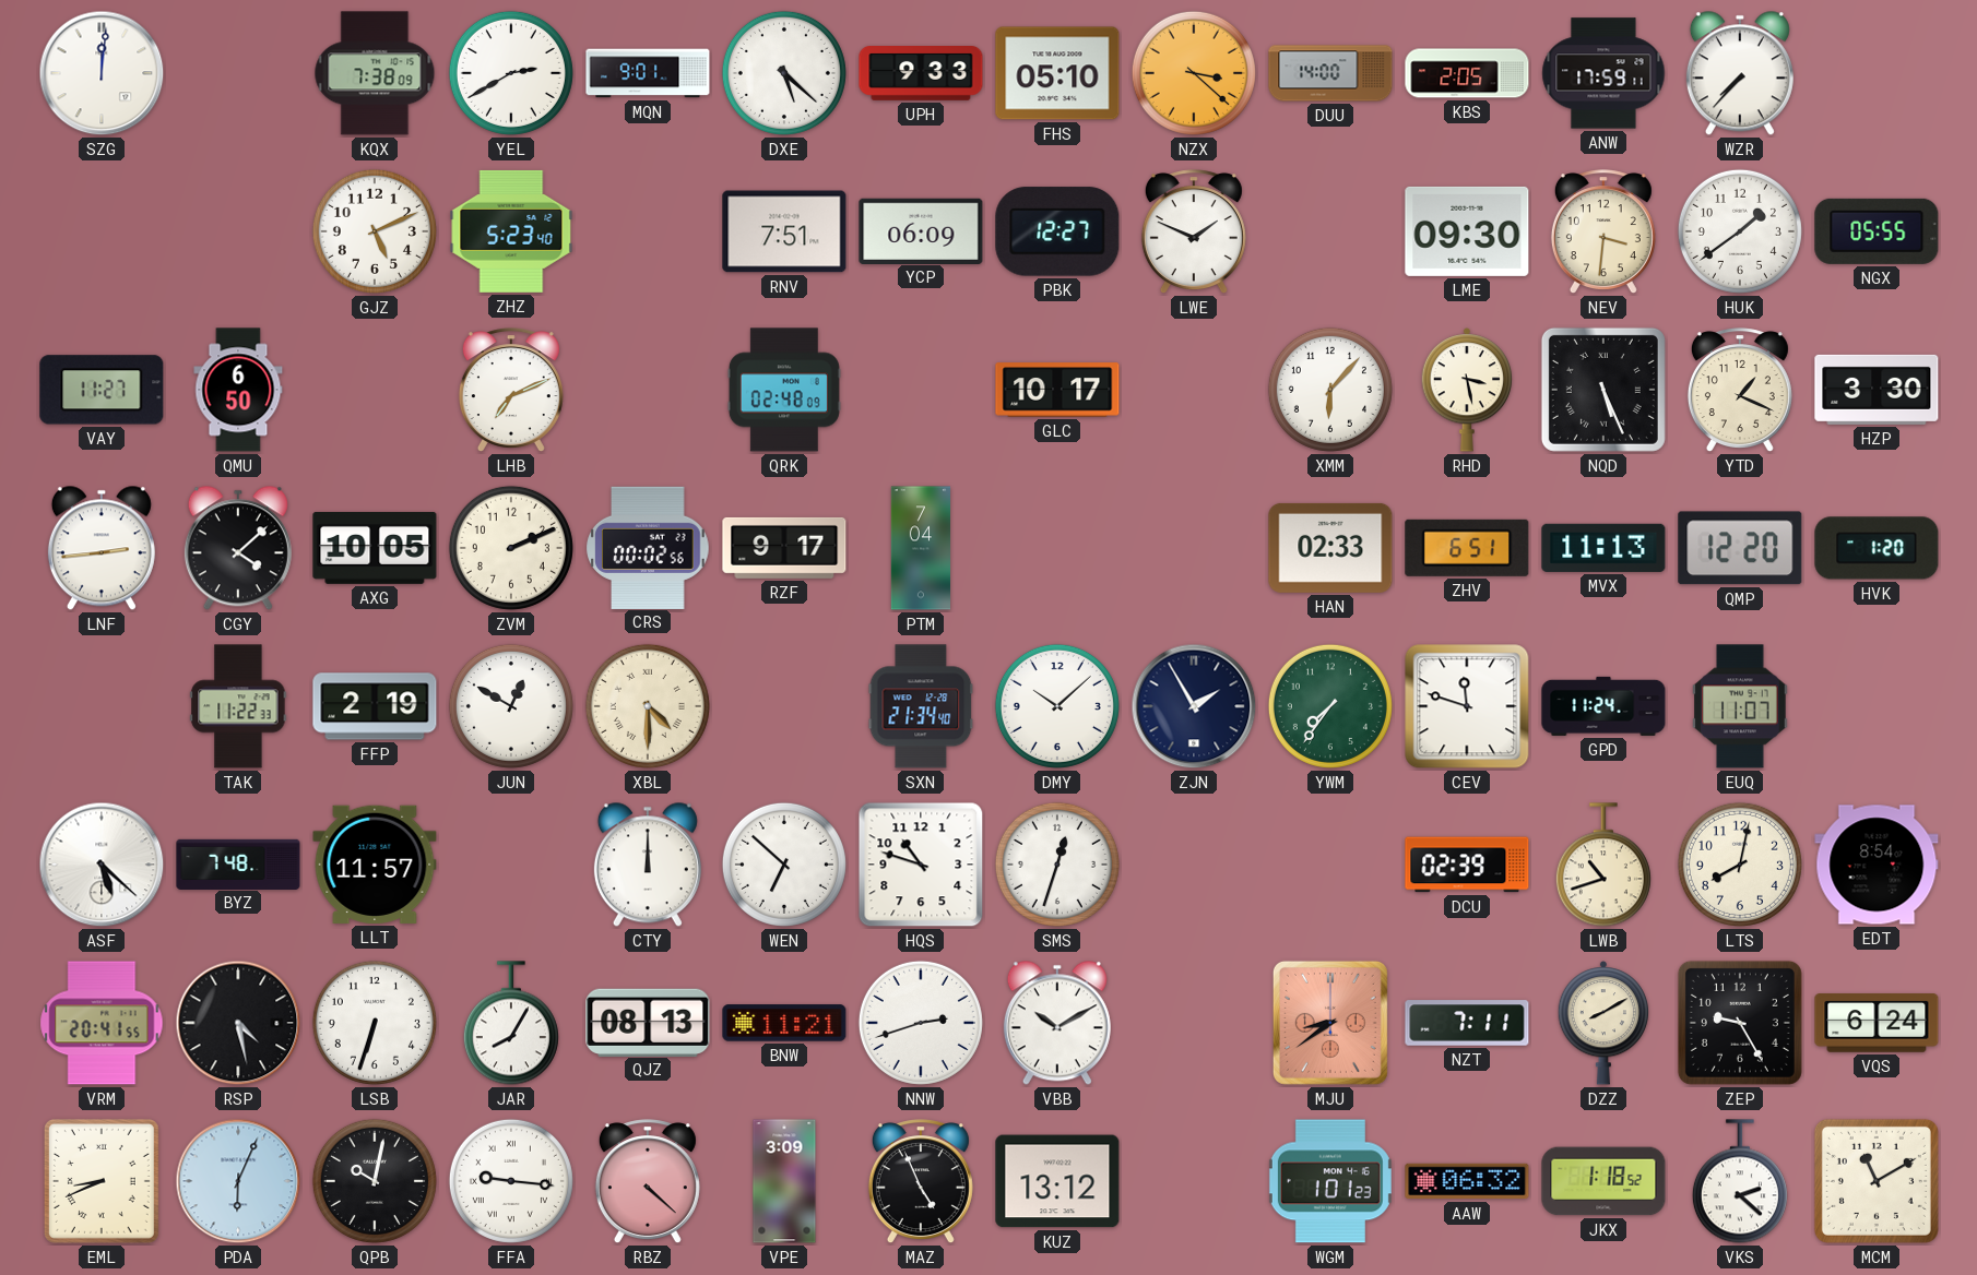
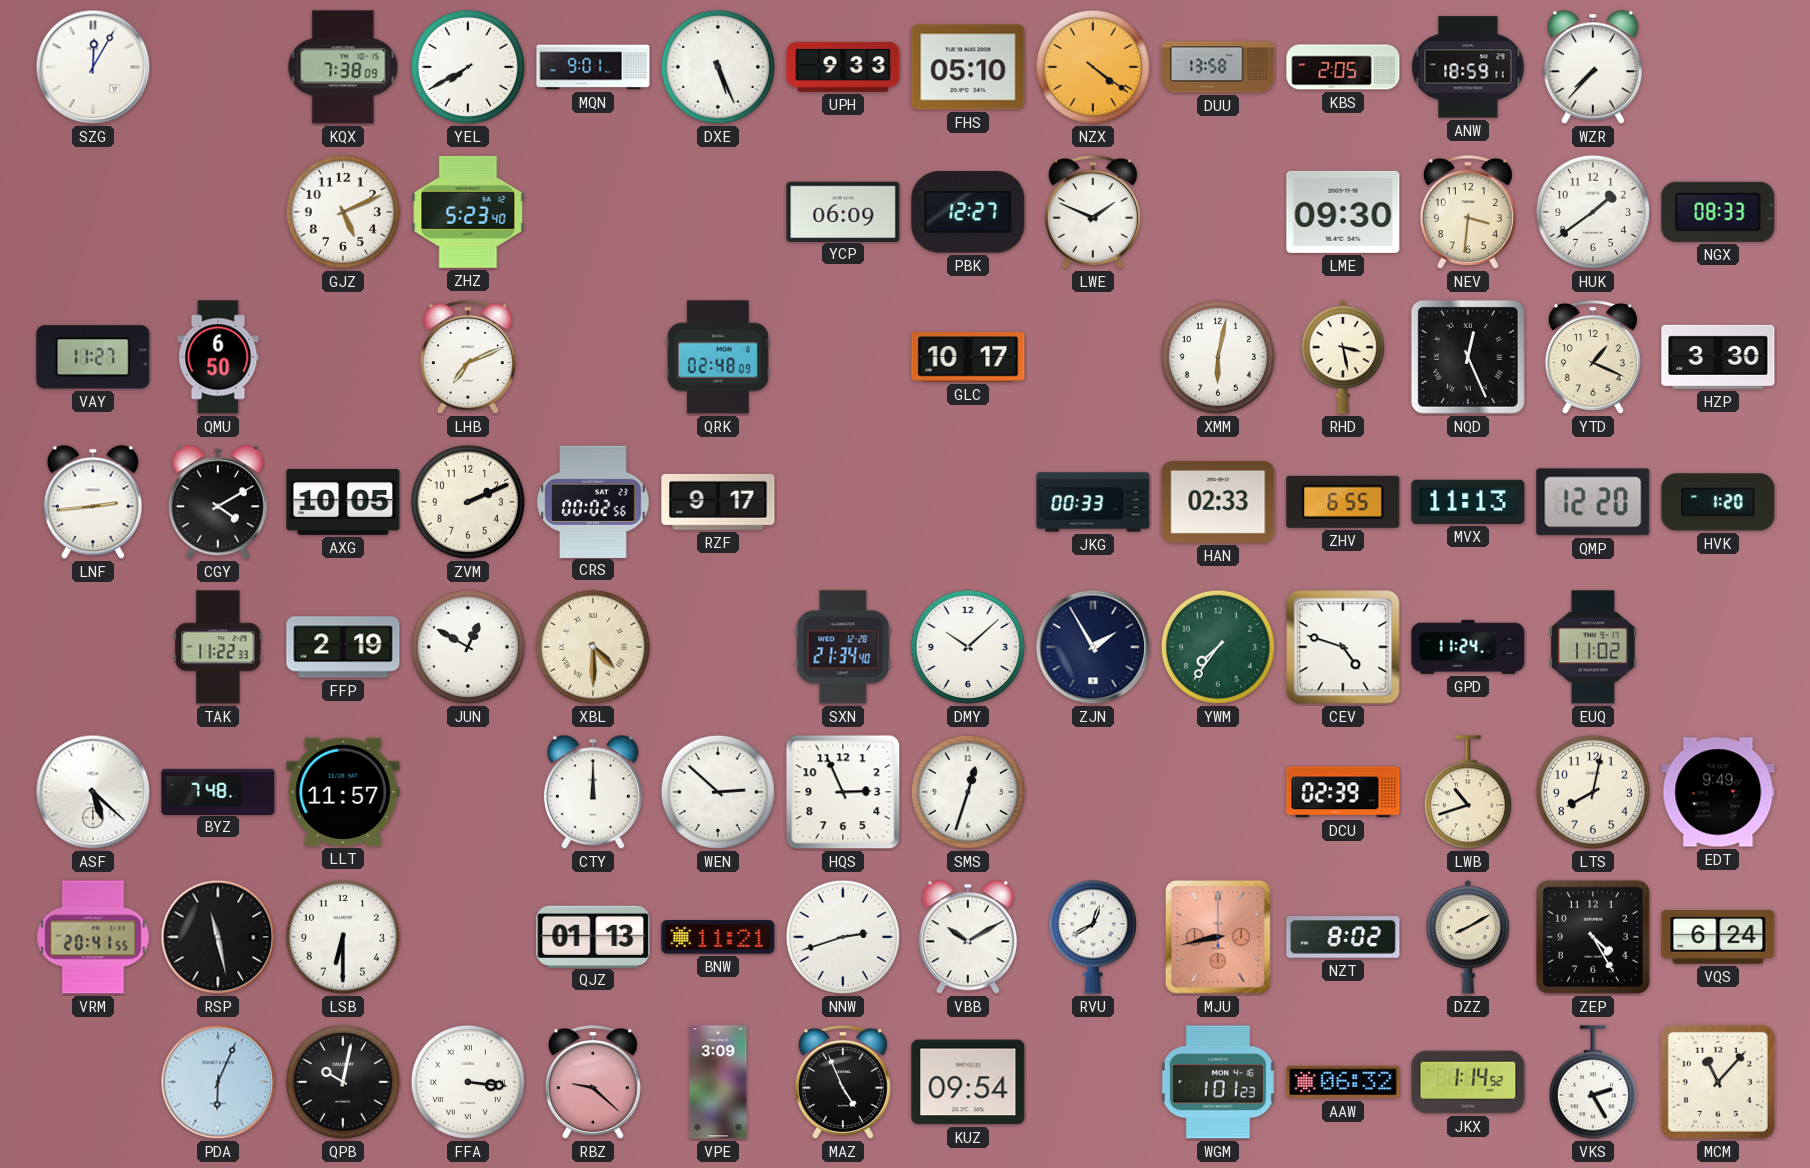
SZG: 12:01 -> 12:05 (93, 67)
YEL: 2:40 -> 7:40 (468, 67)
DXE: 5:22 -> 5:26 (718, 67)
NZX: 3:22 -> 4:21 (1093, 67)
DUU: 14:00 -> 13:58 (1218, 67)
ANW: 17:59 -> 18:59 (1468, 67)
RNV: 7:51 -> none (784, 231)
NGX: 05:55 -> 08:33 (1718, 212)
XMM: 6:07 -> 6:02 (1218, 357)
NQD: 5:26 -> 12:26 (1468, 357)
CGY: 4:08 -> 4:10 (218, 502)
PTM: 7:04 -> none (920, 548)
JKG: none -> 00:33 (1093, 502)
ZHV: 6:51 -> 6:55 (1343, 502)
CEV: 11:48 -> 4:48 (1343, 647)
EUQ: 11:07 -> 11:02 (1593, 647)
WEN: 6:52 -> 2:52 (718, 792)
HQS: 10:48 -> 2:56 (843, 792)
EDT: 8:54 -> 9:49 (1718, 792)
RSP: 4:28 -> 11:28 (218, 937)
LSB: 6:33 -> 6:30 (343, 937)
JAR: 8:05 -> none (511, 1023)
QJZ: 08:13 -> 01:13 (593, 936)
RVU: none -> 12:40 (1093, 937)
MJU: 8:39 -> 8:43 (1218, 937)
NZT: 7:11 -> 8:02 (1343, 937)
ZEP: 9:25 -> 4:25 (1593, 937)
EML: 8:41 -> none (102, 1181)
FFA: 9:16 -> 3:16 (468, 1082)
RBZ: 4:22 -> 9:22 (593, 1083)
KUZ: 13:12 -> 09:54 (968, 1082)
JKX: 1:18 -> 1:14 (1468, 1082)
VKS: 2:22 -> 2:25 (1593, 1082)
MCM: 11:10 -> 11:07 (1718, 1082)
